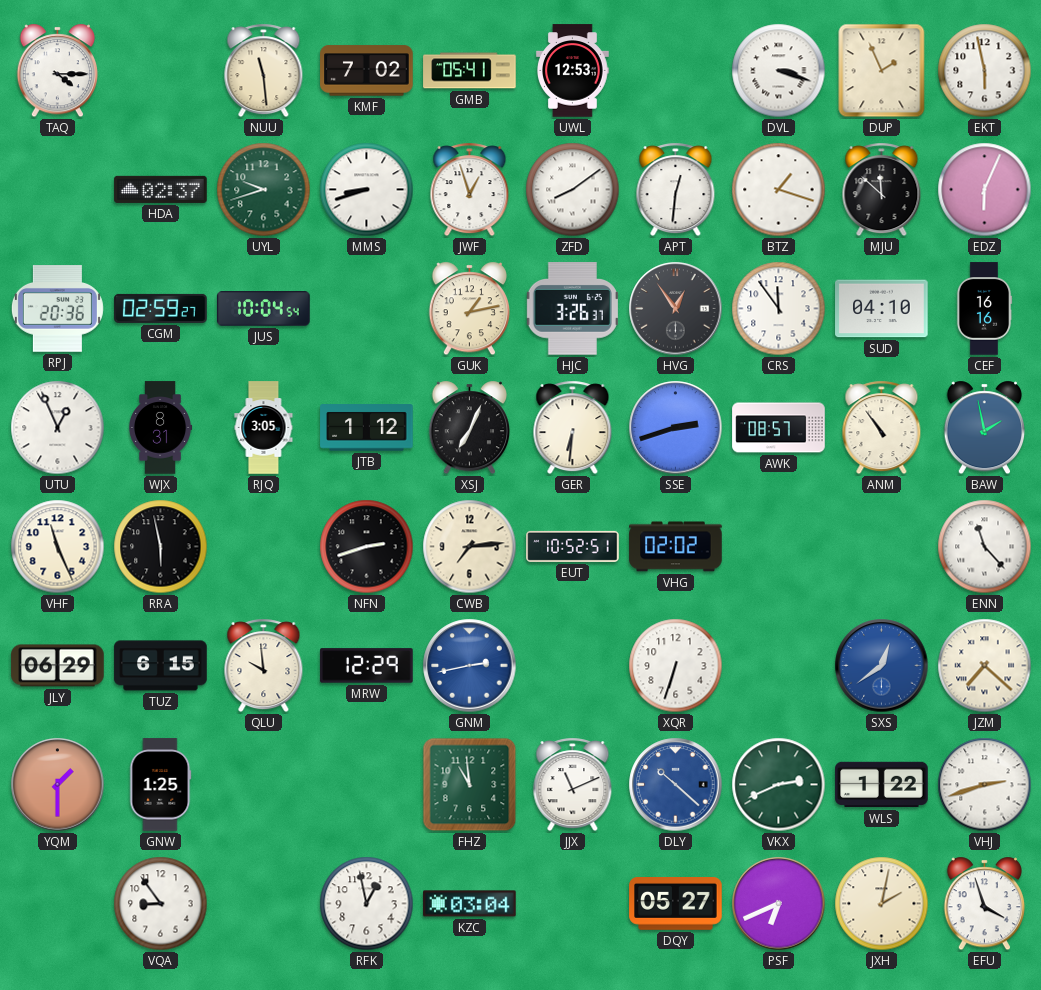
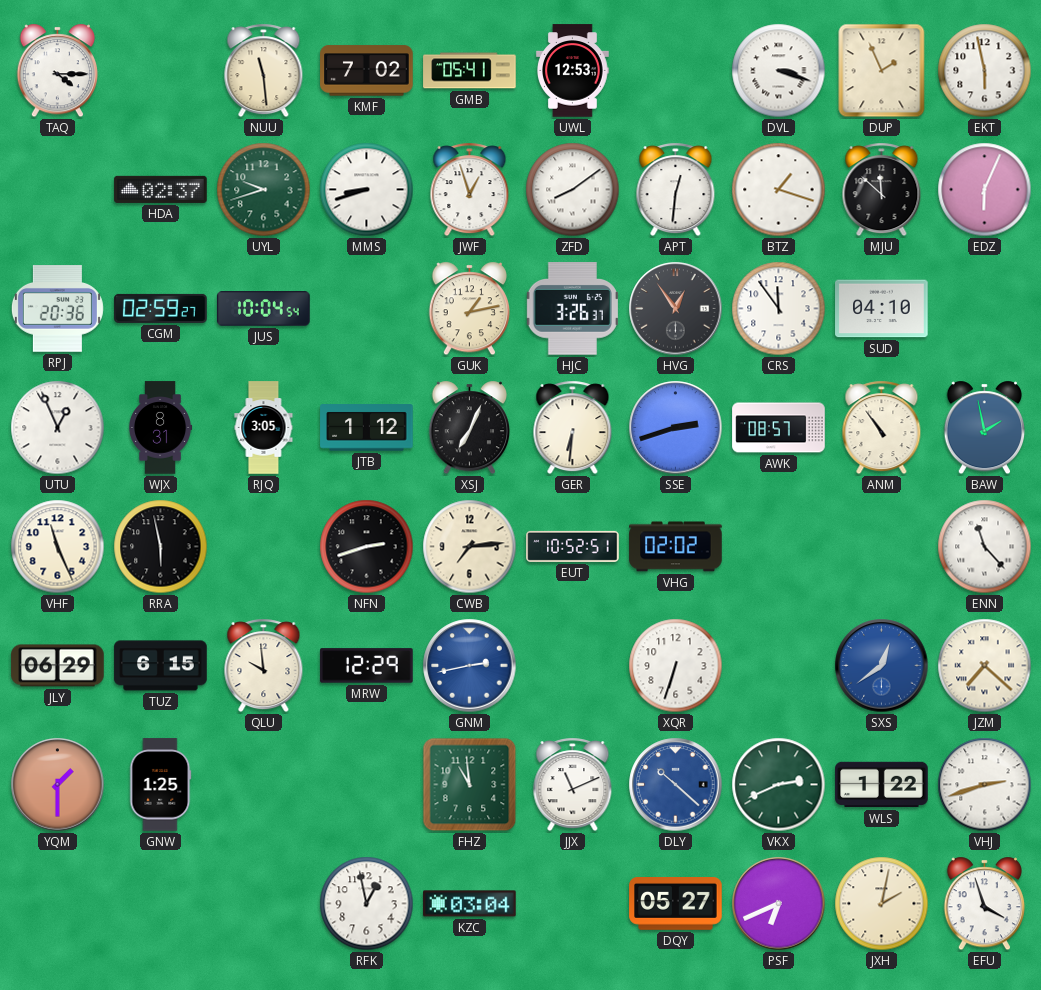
CEF: 16:16 -> none (984, 309)
VQA: 8:54 -> none (161, 904)
